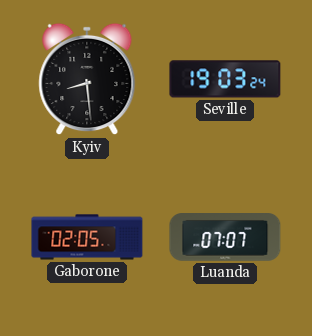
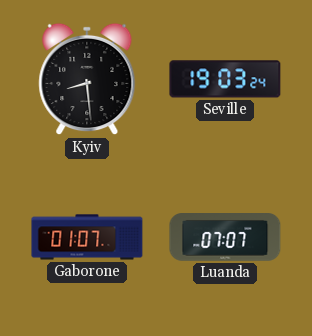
Gaborone: 02:05 -> 01:07 (87, 237)
